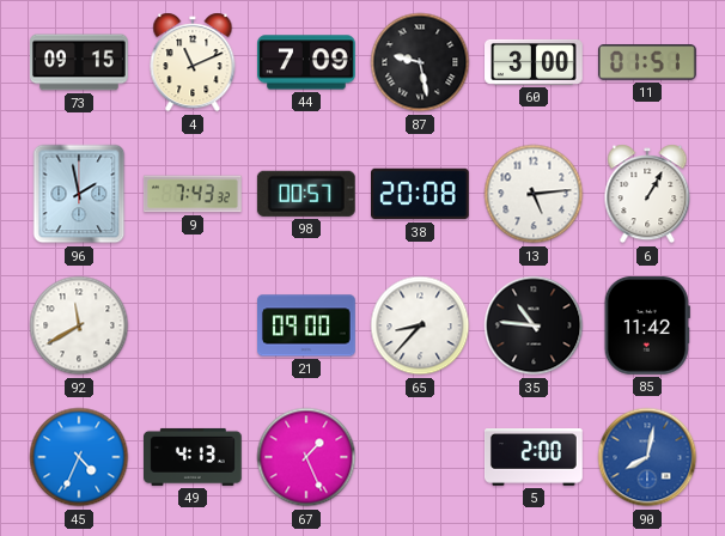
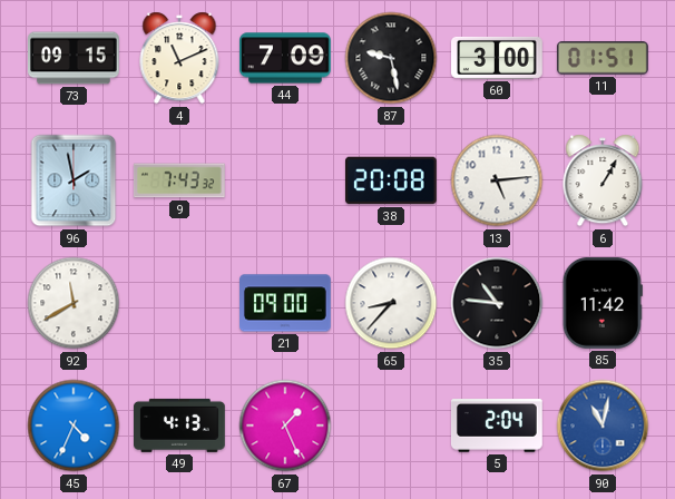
98: 00:57 -> none (306, 194)
5: 2:00 -> 2:04 (498, 425)
90: 8:02 -> 11:02 (603, 425)
